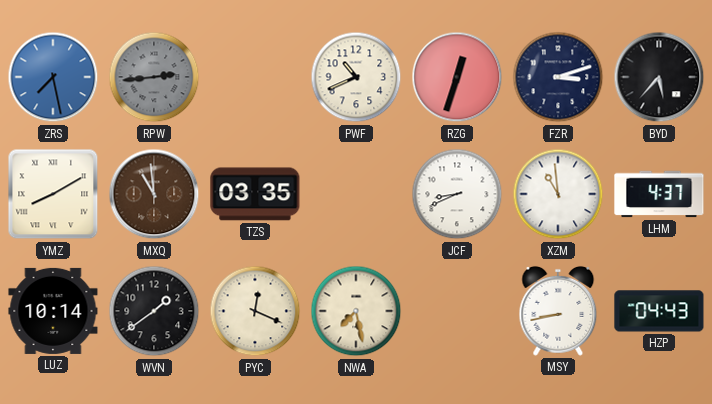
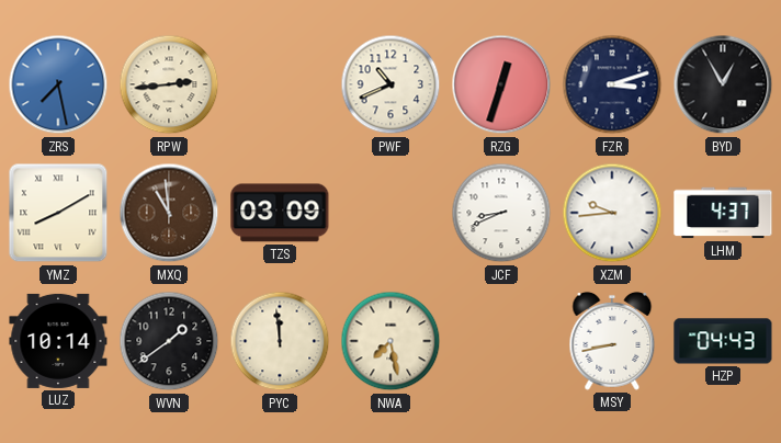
RPW dial: grey -> cream (169, 84)
BYD: 5:37 -> 12:55 (723, 84)
TZS: 03:35 -> 03:09 (280, 213)
XZM: 10:59 -> 9:44 (612, 213)
PYC: 12:19 -> 11:59 (280, 341)
